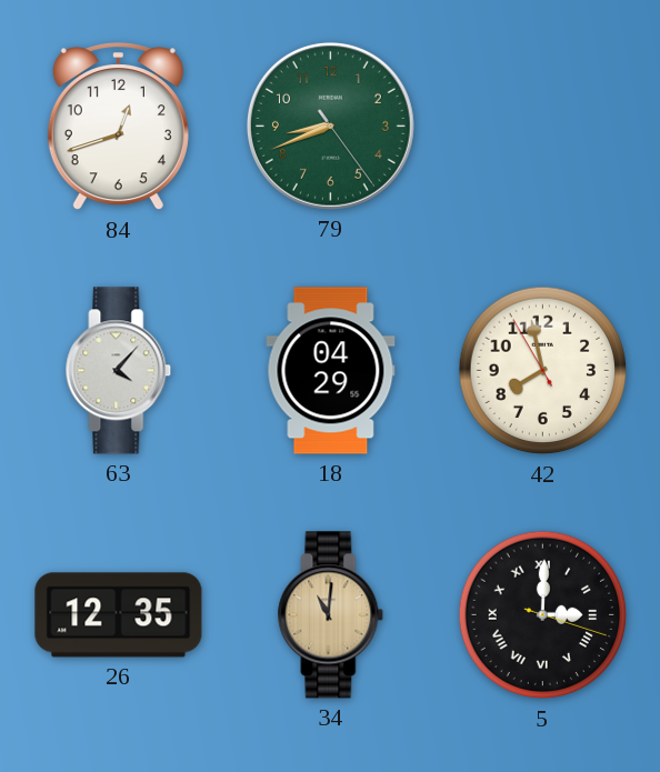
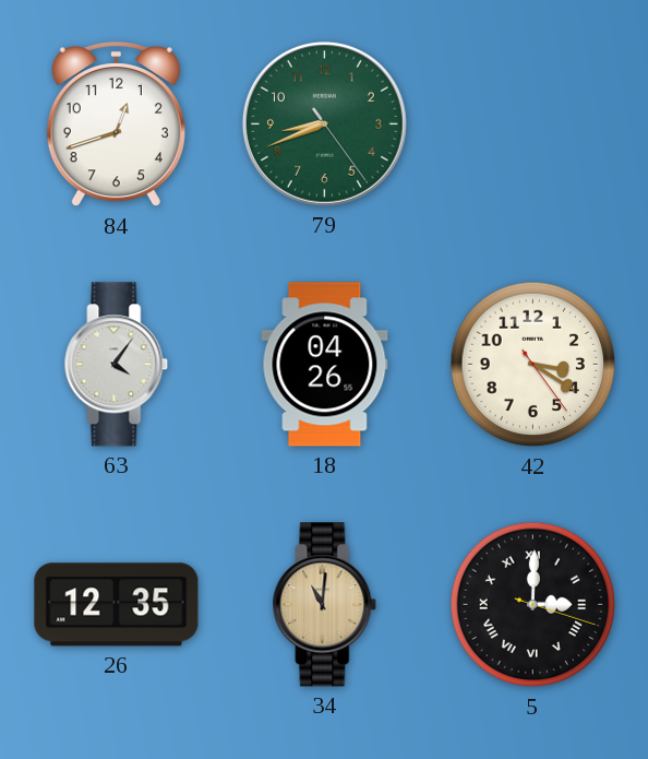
63: 4:07 -> 4:06 (117, 365)
18: 04:29 -> 04:26 (325, 365)
42: 7:57 -> 3:20 (533, 365)
